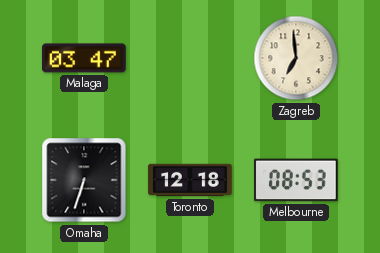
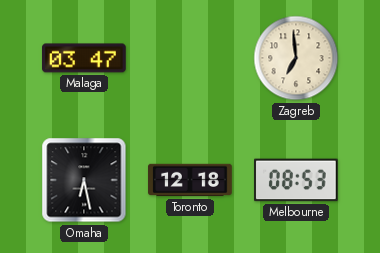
Omaha: 6:33 -> 6:28 (84, 180)
